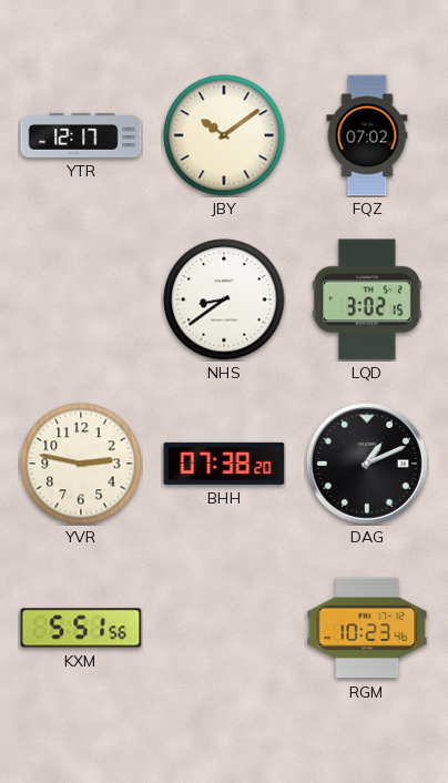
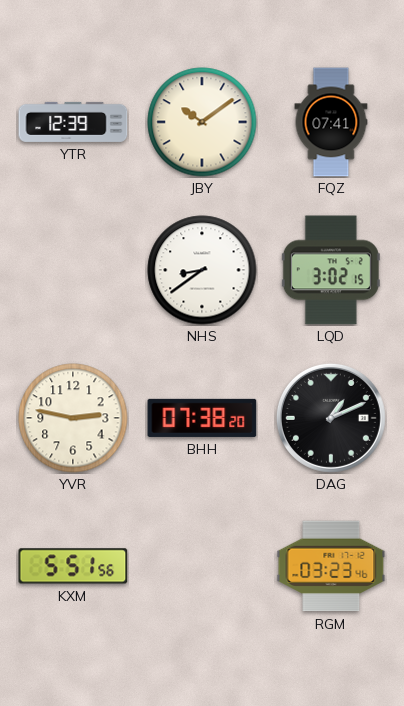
YTR: 12:17 -> 12:39 (73, 122)
FQZ: 07:02 -> 07:41 (331, 122)
RGM: 10:23 -> 03:23 (331, 566)
